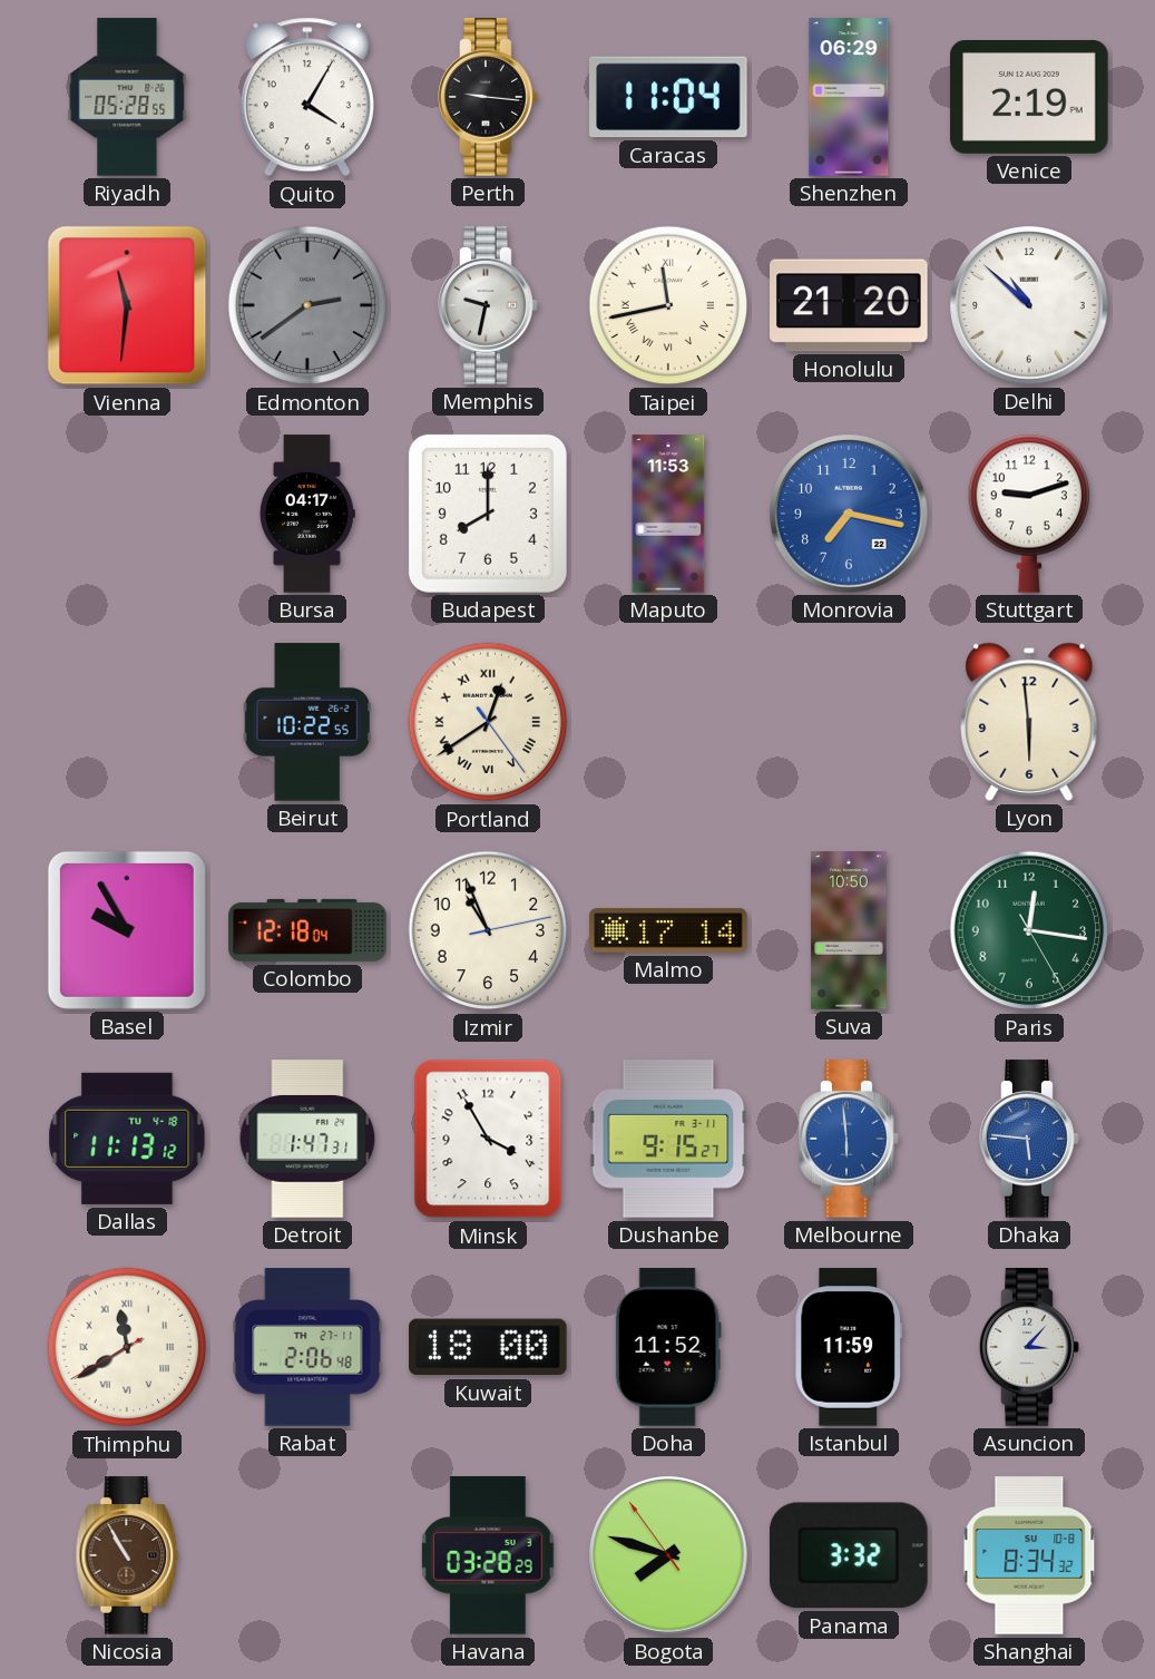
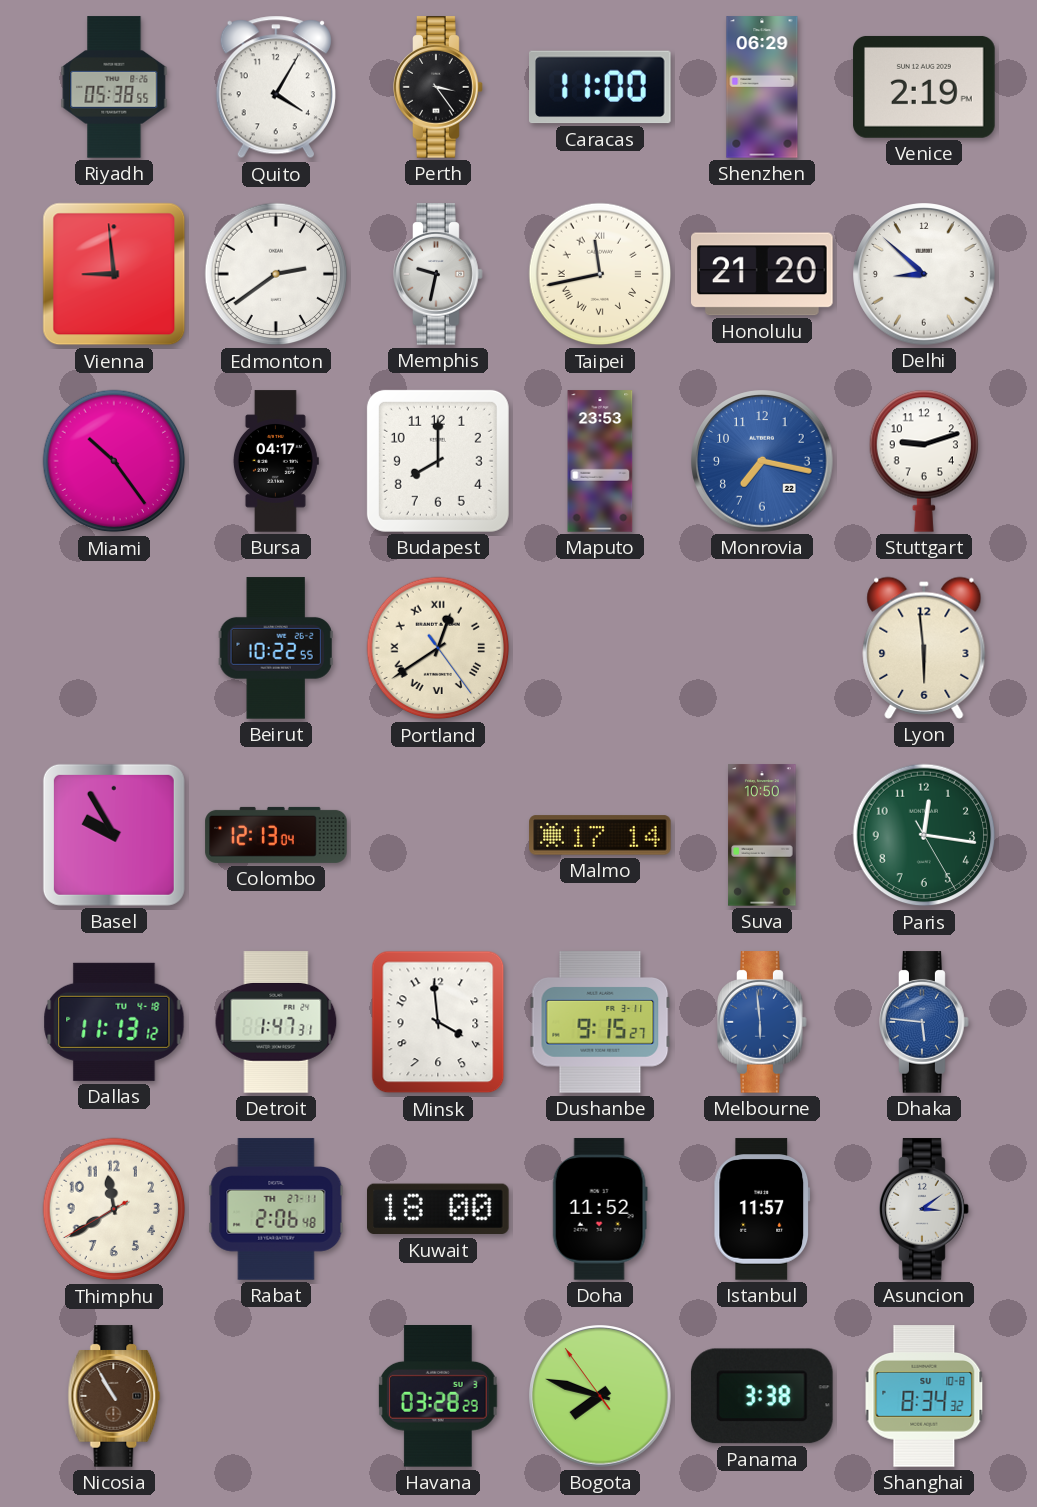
Riyadh: 05:28 -> 05:38 (114, 87)
Perth: 9:16 -> 3:24 (438, 87)
Caracas: 11:04 -> 11:00 (601, 87)
Vienna: 11:31 -> 8:59 (114, 274)
Edmonton dial: grey -> white (276, 274)
Delhi: 10:52 -> 8:52 (924, 274)
Miami: none -> 10:24 (114, 461)
Maputo: 11:53 -> 23:53 (600, 461)
Colombo: 12:18 -> 12:13 (276, 835)
Izmir: 10:56 -> none (488, 930)
Minsk: 3:55 -> 3:59 (438, 1022)
Thimphu numerals: Roman -> Arabic (114, 1209)
Istanbul: 11:59 -> 11:57 (762, 1209)
Asuncion: 3:07 -> 3:09 (924, 1209)
Panama: 3:32 -> 3:38 (762, 1396)
